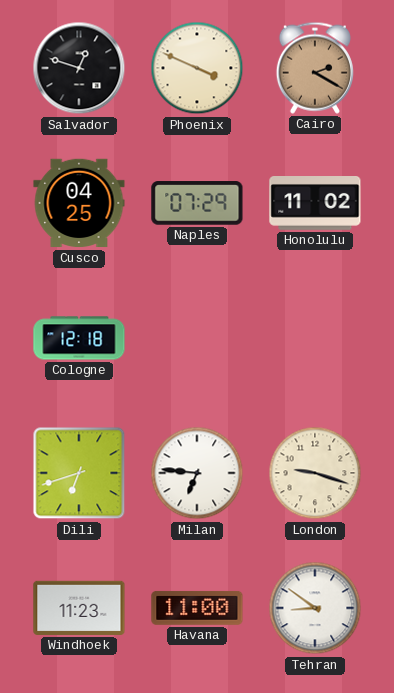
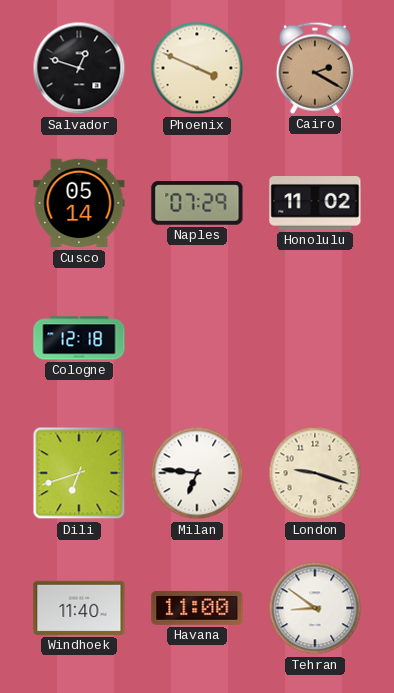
Cusco: 04:25 -> 05:14 (79, 203)
Windhoek: 11:23 -> 11:40 (79, 608)
